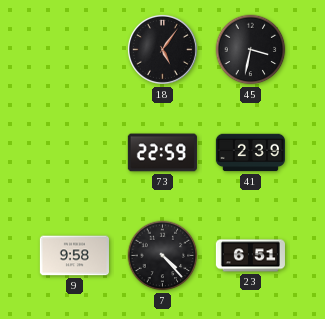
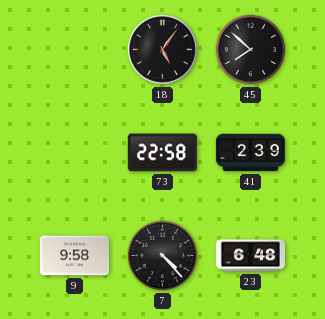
45: 3:32 -> 7:52 (251, 50)
73: 22:59 -> 22:58 (162, 153)
23: 6:51 -> 6:48 (250, 256)
